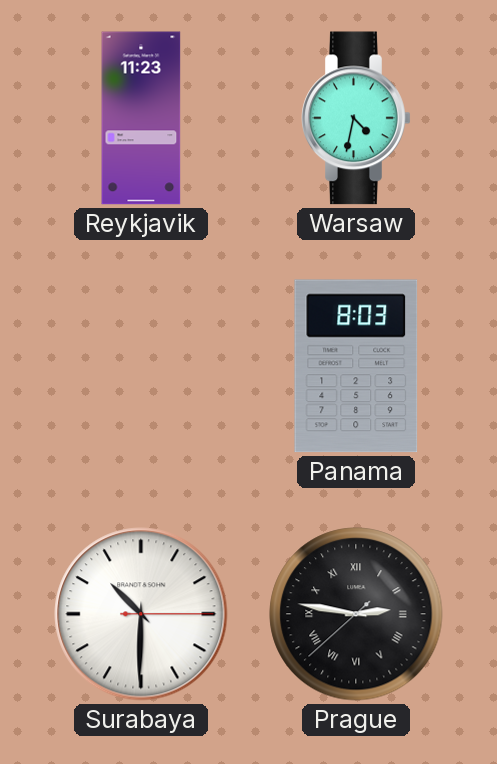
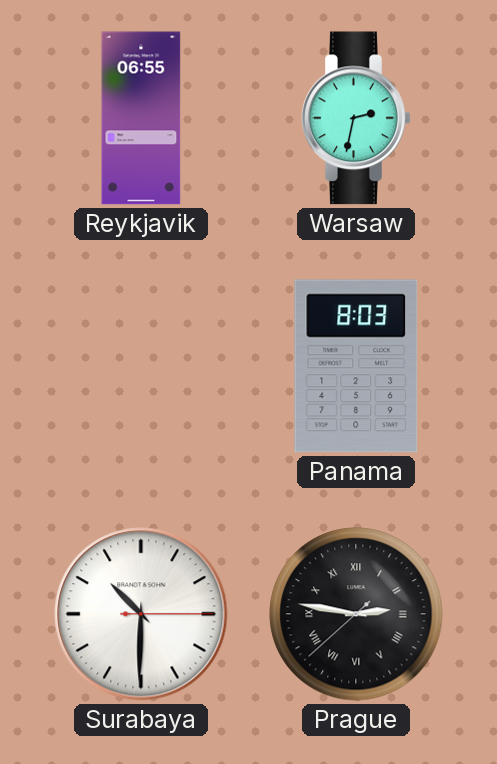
Reykjavik: 11:23 -> 06:55 (141, 118)
Warsaw: 4:32 -> 2:32 (356, 118)
